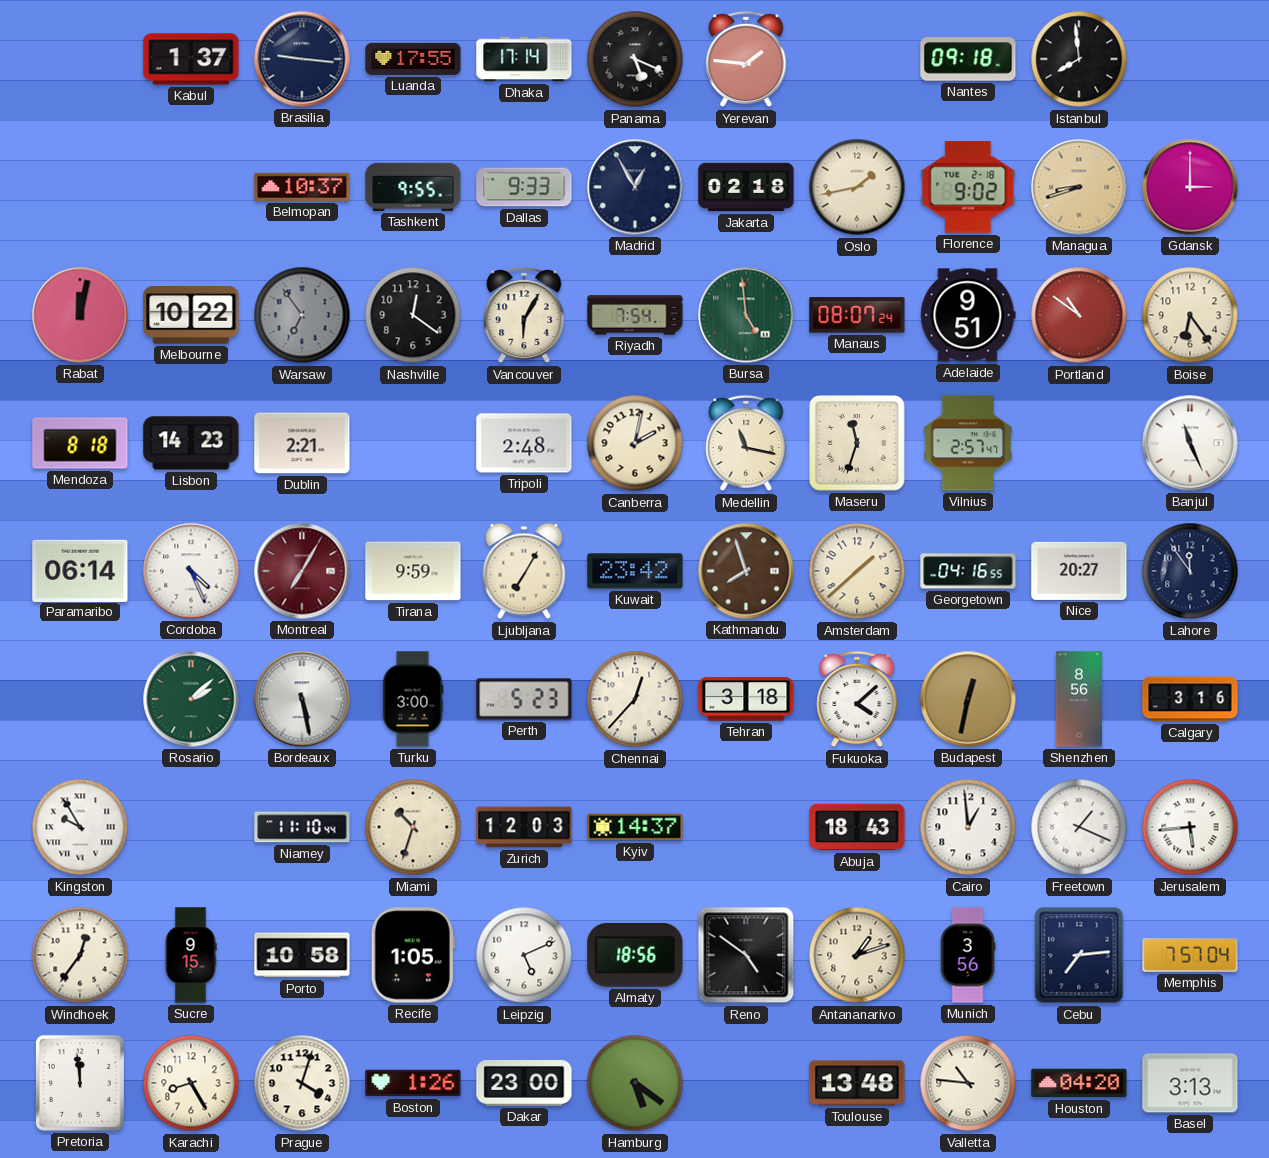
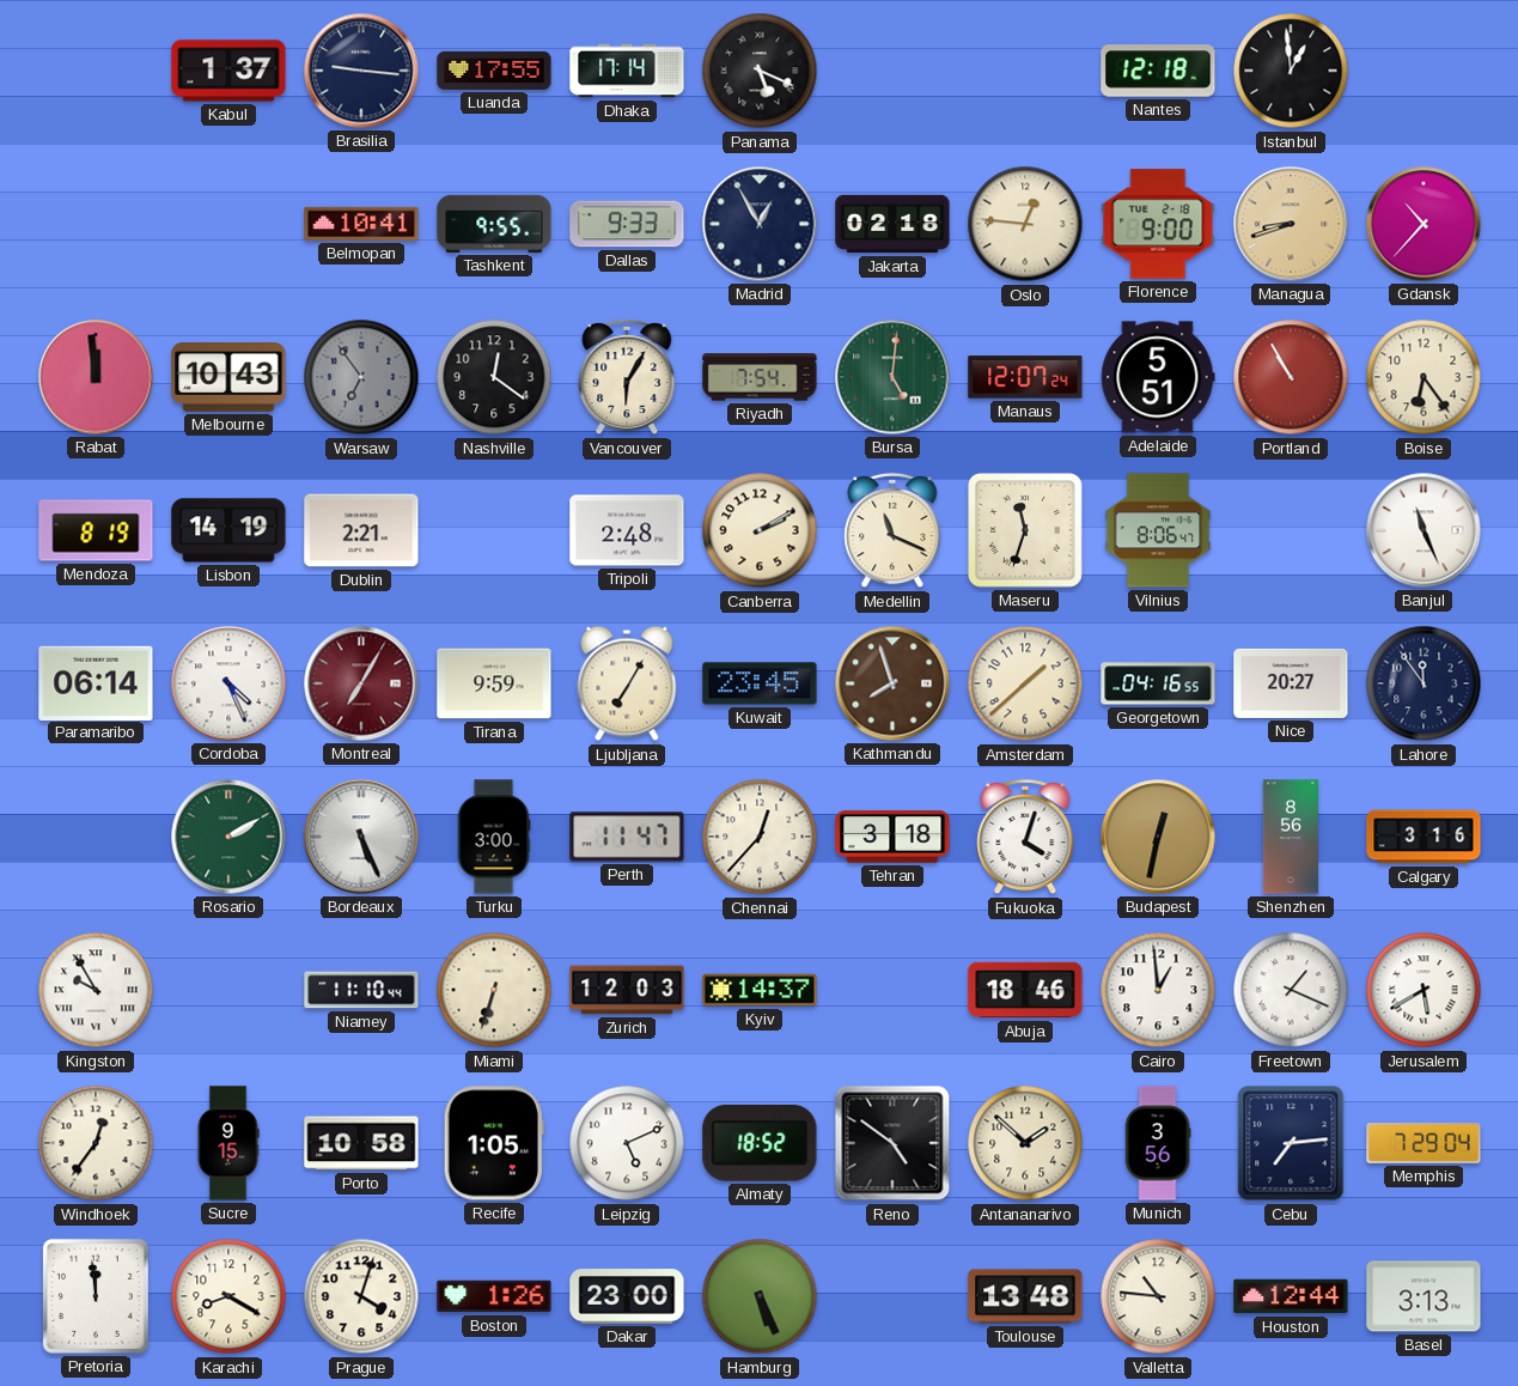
Yerevan: 1:46 -> none (746, 59)
Nantes: 09:18 -> 12:18 (1158, 71)
Istanbul: 7:59 -> 12:59 (1291, 71)
Belmopan: 10:37 -> 10:41 (361, 224)
Oslo: 1:43 -> 12:46 (1025, 224)
Florence: 9:02 -> 9:00 (1158, 224)
Gdansk: 3:00 -> 10:37 (1423, 224)
Rabat: 12:02 -> 11:59 (96, 377)
Melbourne: 10:22 -> 10:43 (228, 378)
Bursa: 4:59 -> 5:01 (892, 377)
Manaus: 08:07 -> 12:07 (1025, 377)
Adelaide: 9:51 -> 5:51 (1158, 377)
Portland: 10:51 -> 10:55 (1291, 377)
Mendoza: 8:18 -> 8:19 (96, 530)
Lisbon: 14:23 -> 14:19 (228, 530)
Canberra: 2:02 -> 2:10 (760, 530)
Medellin: 11:17 -> 11:19 (892, 530)
Vilnius: 2:57 -> 8:06 (1158, 530)
Kuwait: 23:42 -> 23:45 (760, 683)
Rosario: 2:08 -> 2:10 (228, 837)
Bordeaux: 5:28 -> 5:26 (361, 837)
Perth: 5:23 -> 11:47 (627, 837)
Fukuoka: 4:08 -> 4:03 (1025, 837)
Miami: 10:33 -> 6:33 (494, 990)
Abuja: 18:43 -> 18:46 (1025, 990)
Jerusalem: 5:44 -> 5:40 (1423, 990)
Almaty: 18:56 -> 18:52 (760, 1143)
Antananarivo: 1:12 -> 1:52 (1025, 1143)
Memphis: 7:57 -> 7:29 (1423, 1144)
Karachi: 8:25 -> 8:20 (228, 1296)
Hamburg: 5:21 -> 5:26 (760, 1296)
Houston: 04:20 -> 12:44 (1291, 1296)
